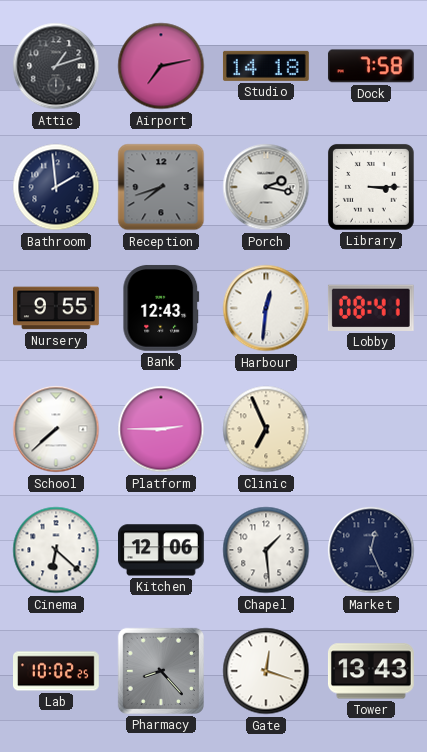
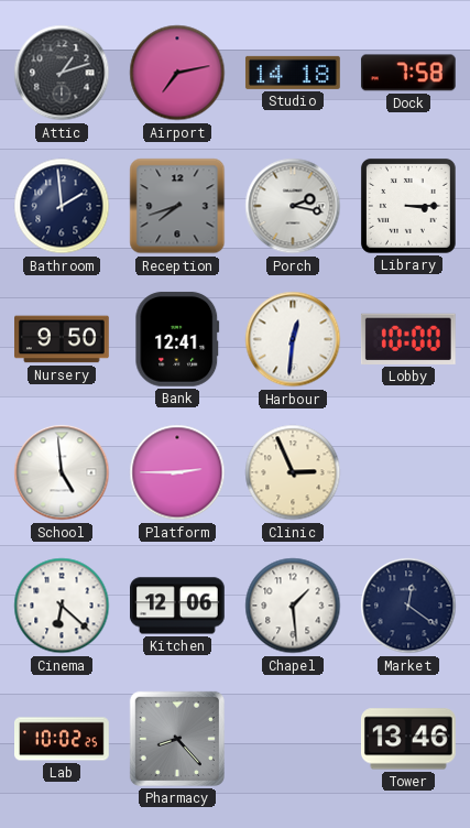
Nursery: 9:55 -> 9:50 (63, 339)
Bank: 12:43 -> 12:41 (177, 339)
Lobby: 08:41 -> 10:00 (408, 339)
School: 7:38 -> 4:59 (62, 472)
Clinic: 6:56 -> 2:56 (293, 472)
Market: 12:26 -> 12:21 (408, 606)
Gate: 12:18 -> none (266, 671)
Tower: 13:43 -> 13:46 (408, 739)
